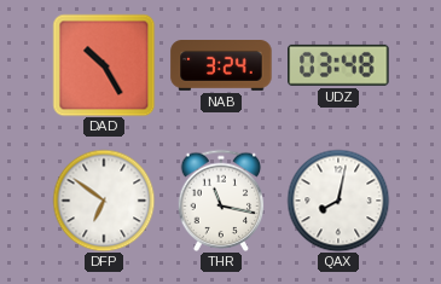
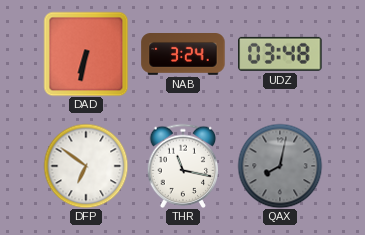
DAD: 10:25 -> 6:32 (86, 54)
QAX dial: white -> grey (280, 166)
